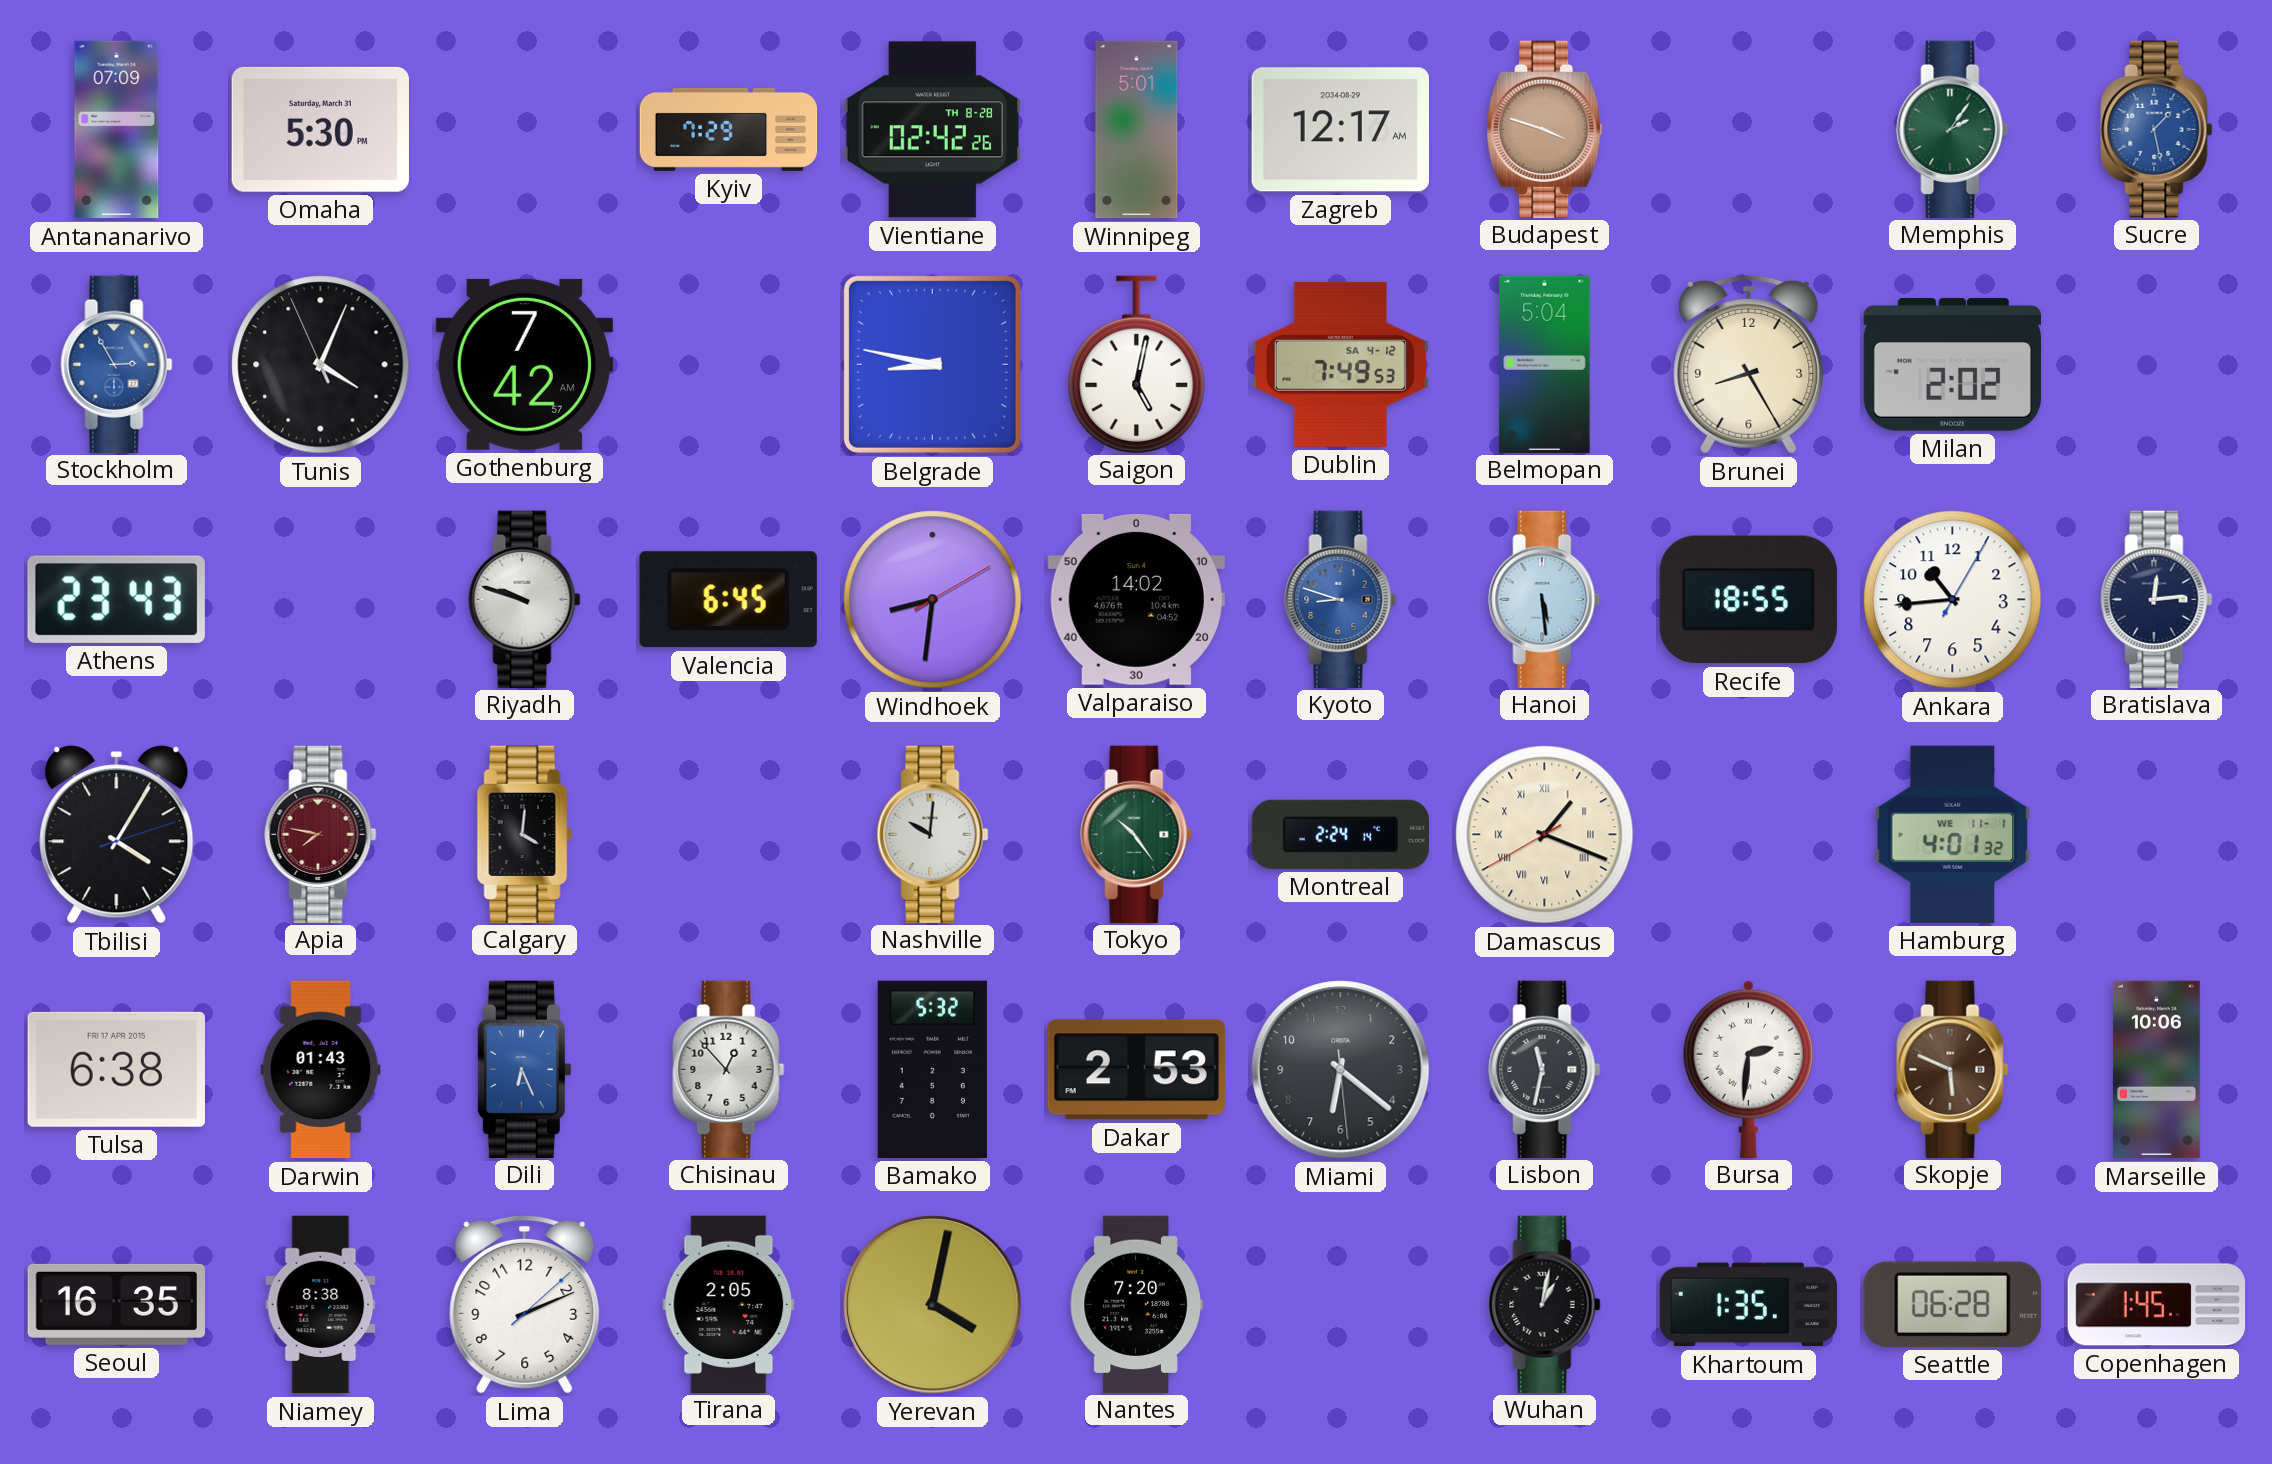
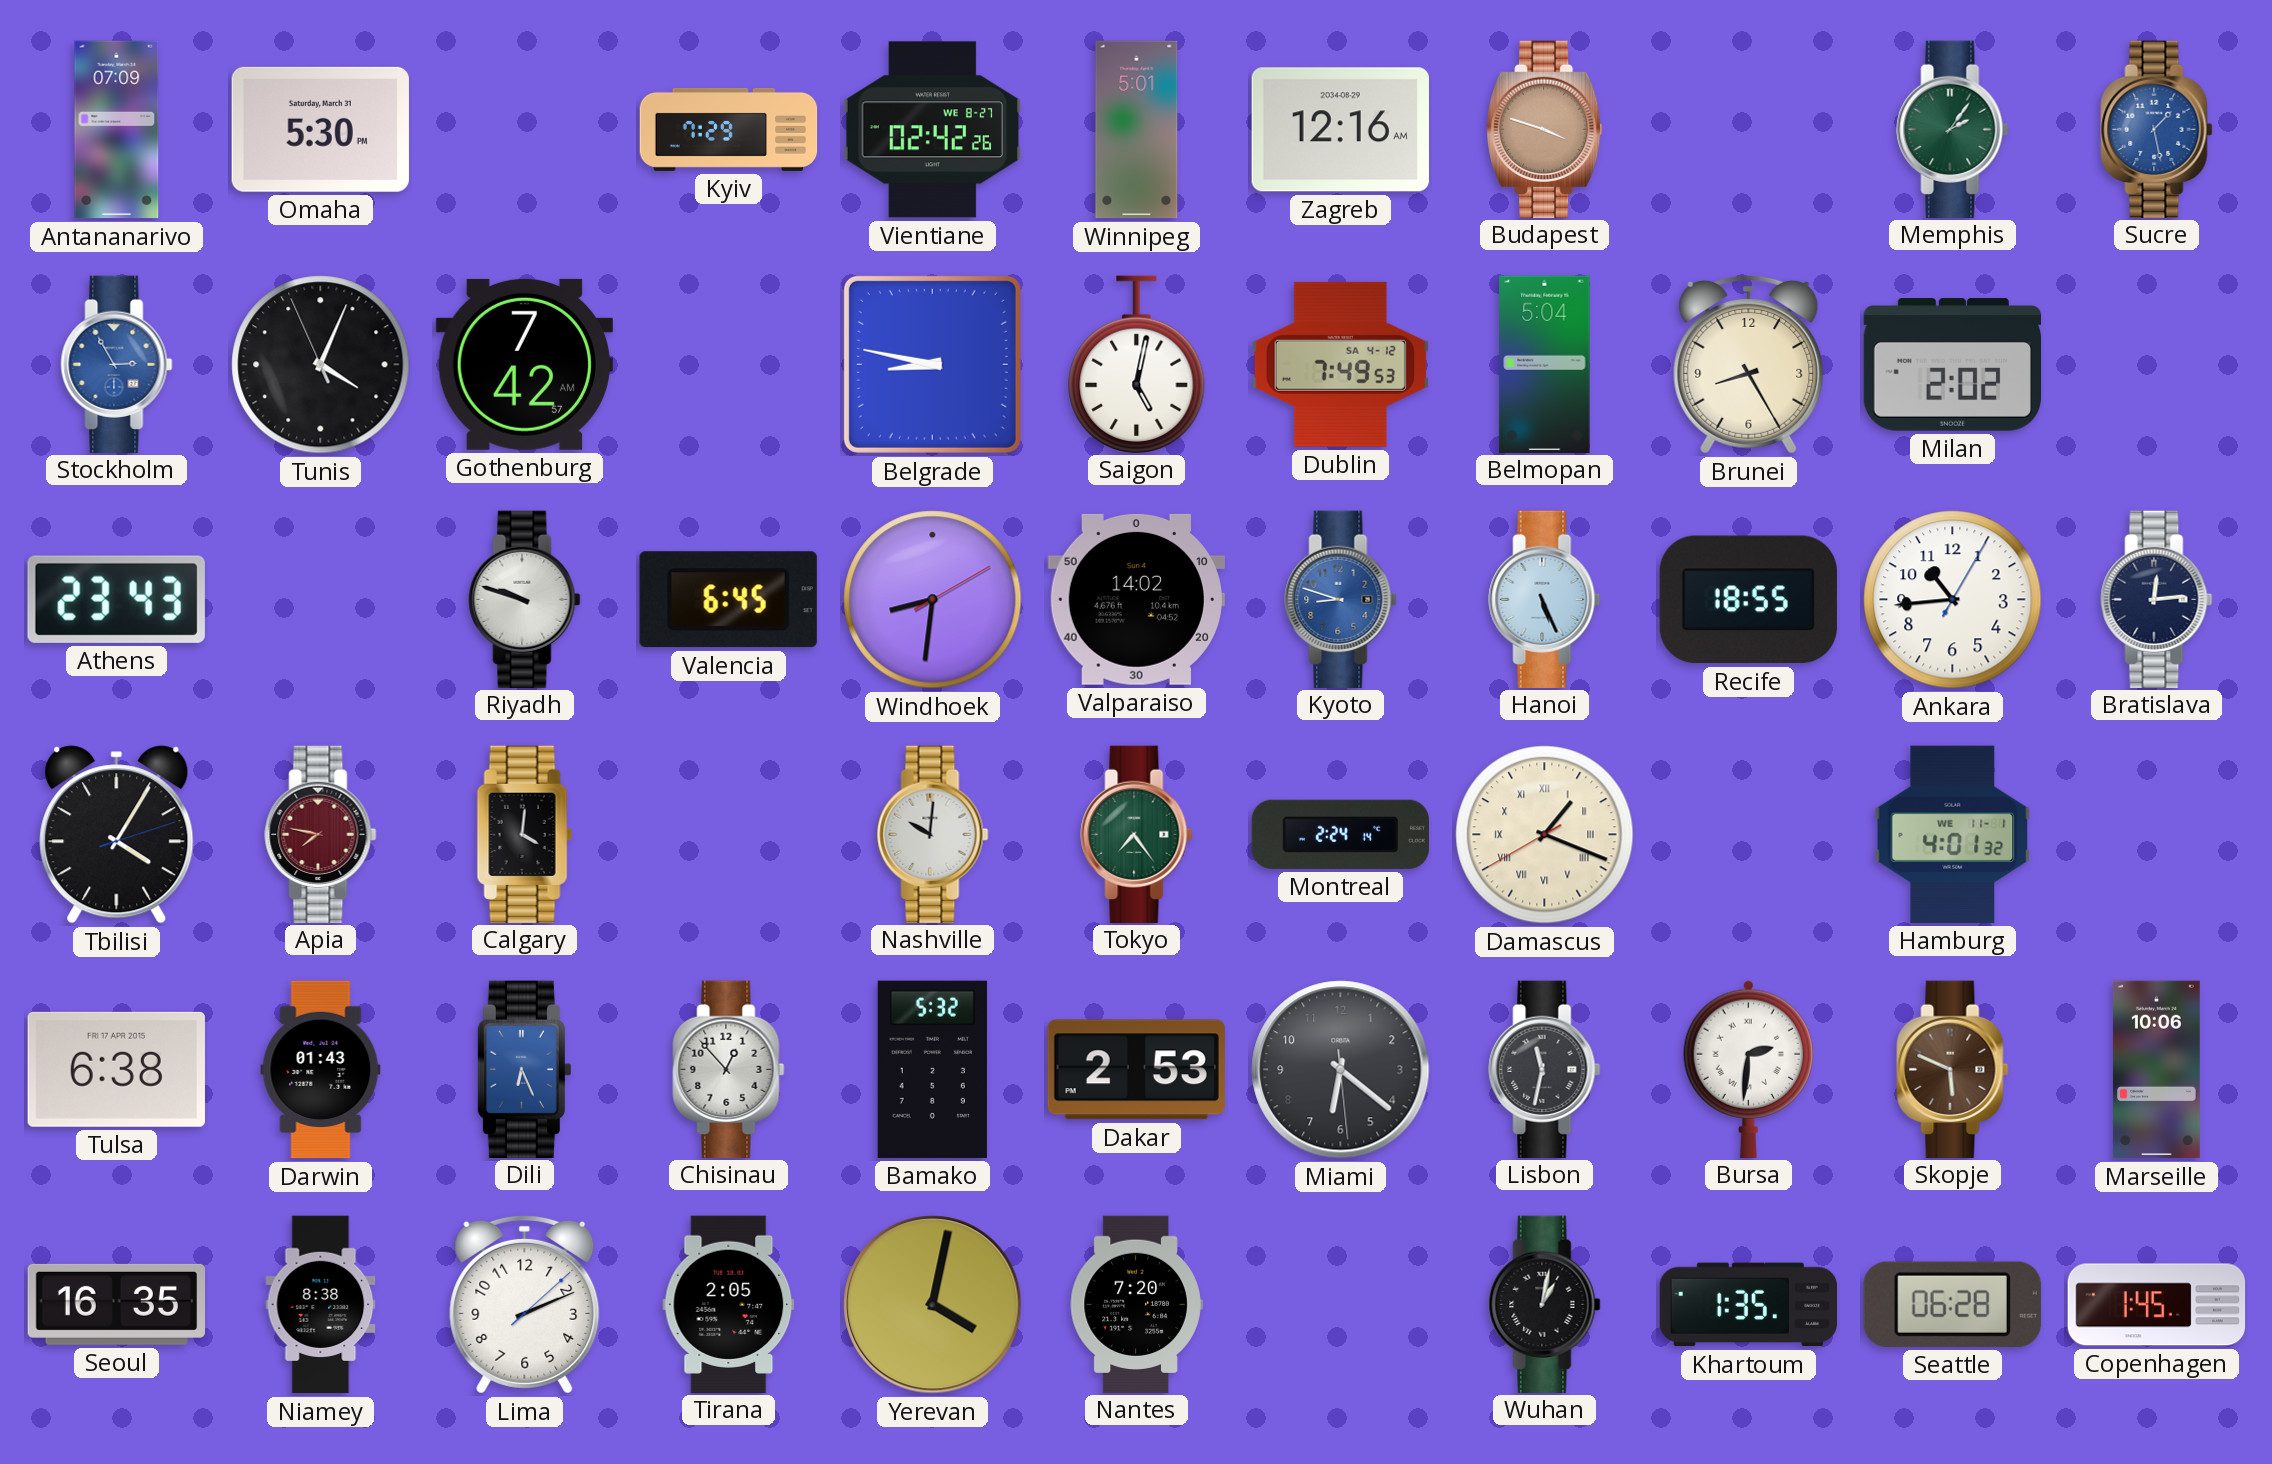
Vientiane date: TH 8-28 -> WE 8-27 (932, 130)
Zagreb: 12:17 -> 12:16 (1340, 130)
Hanoi: 5:29 -> 5:26 (1545, 599)
Tokyo: 10:24 -> 7:24 (1137, 834)
